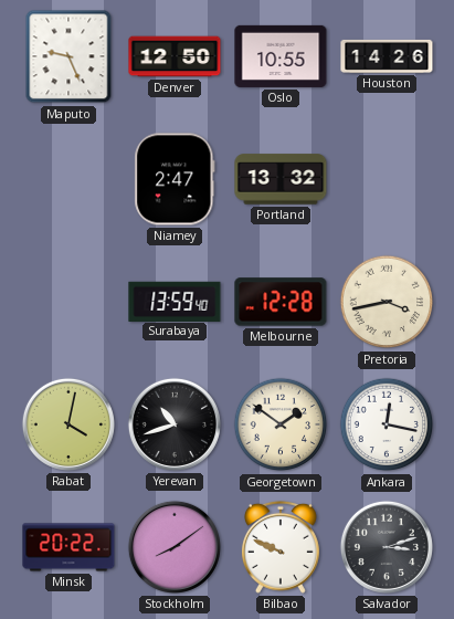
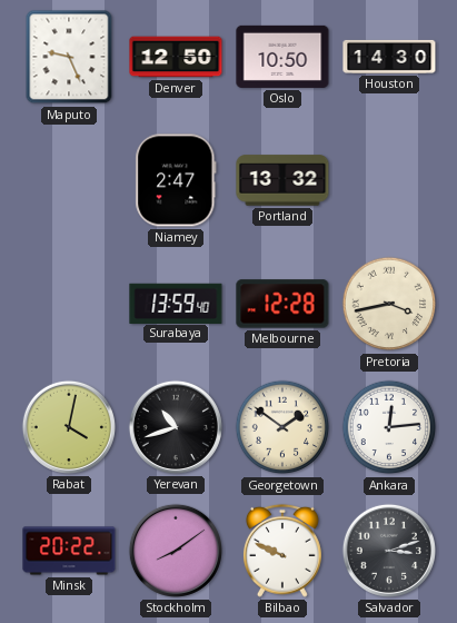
Oslo: 10:55 -> 10:50 (282, 57)
Houston: 14:26 -> 14:30 (389, 57)
Ankara: 12:17 -> 12:14 (389, 427)
